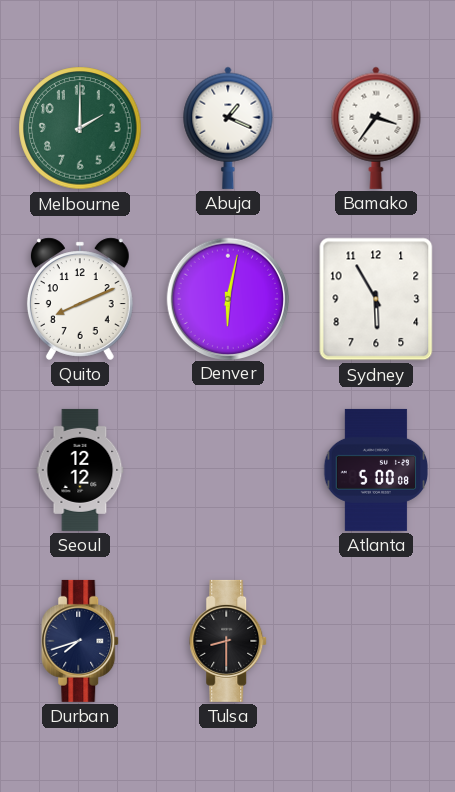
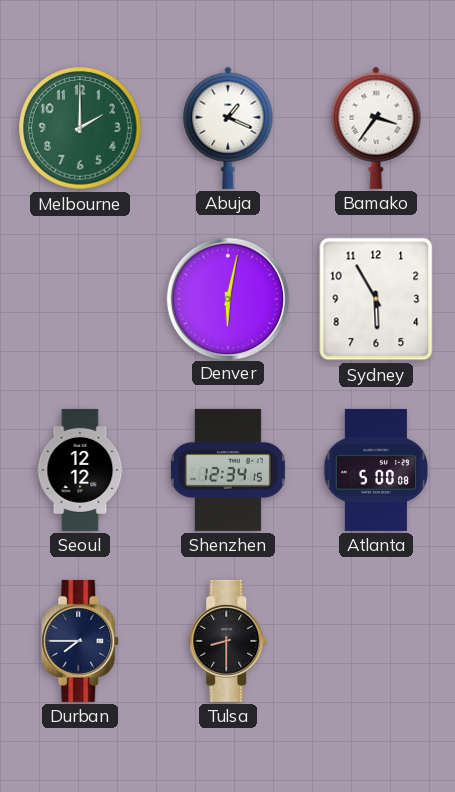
Quito: 8:11 -> none (80, 299)
Shenzhen: none -> 12:34 (228, 470)
Durban: 7:42 -> 7:45 (81, 641)
